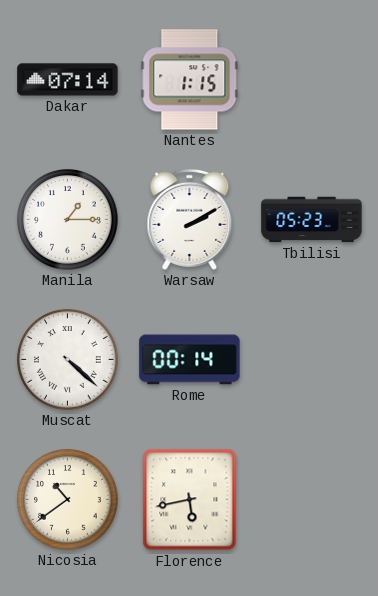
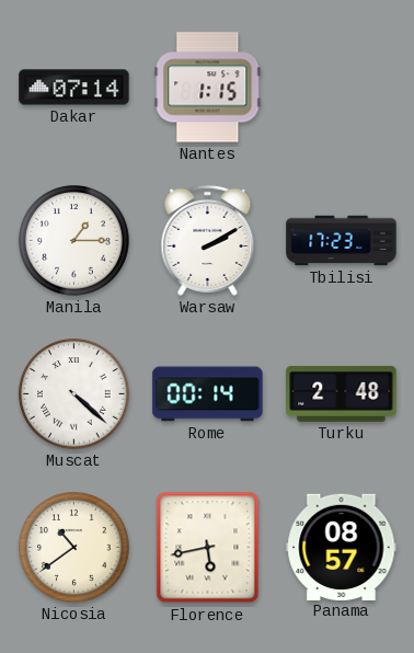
Tbilisi: 05:23 -> 17:23 (342, 241)
Turku: none -> 2:48 (342, 393)
Panama: none -> 08:57 (342, 547)
